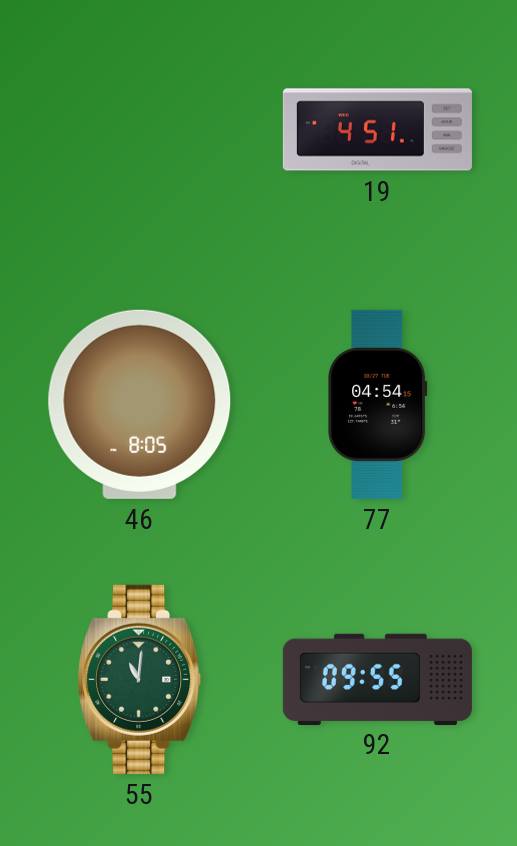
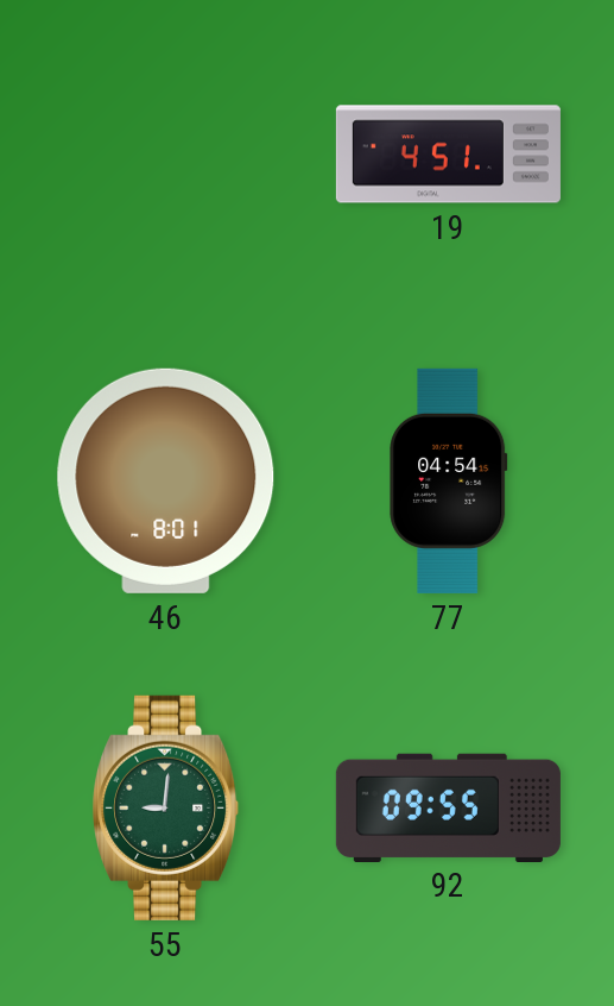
46: 8:05 -> 8:01 (166, 480)
55: 11:01 -> 9:01 (166, 807)
